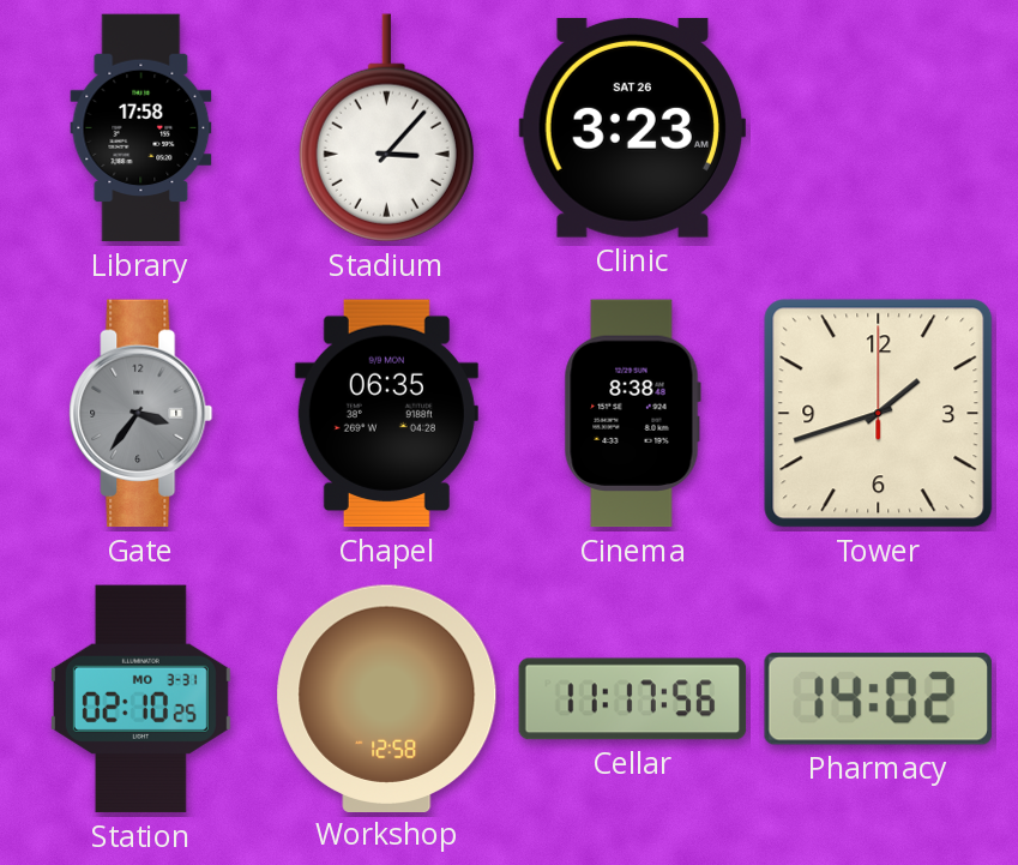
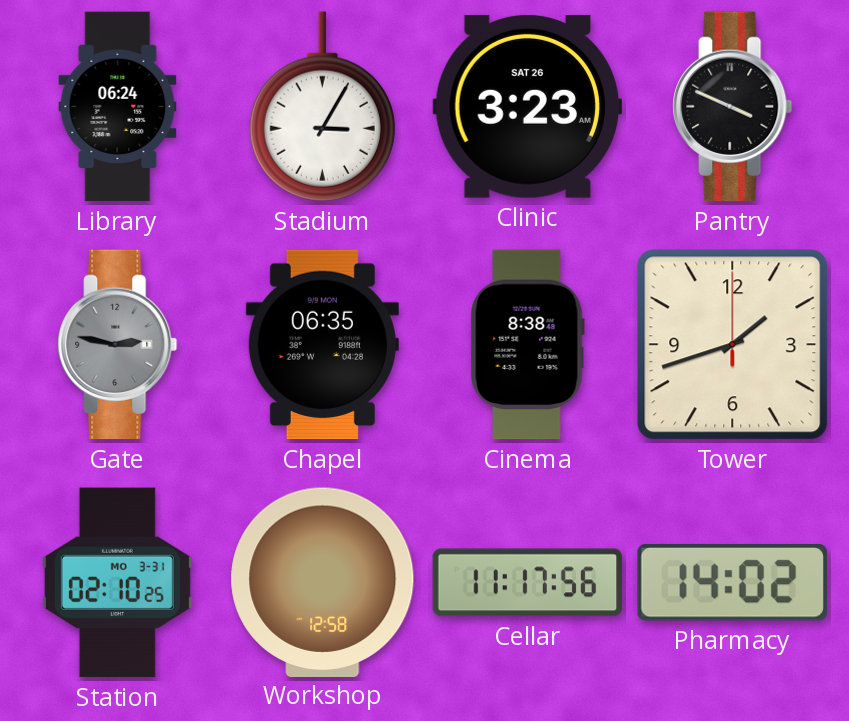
Library: 17:58 -> 06:24 (118, 107)
Stadium: 3:07 -> 3:05 (322, 107)
Pantry: none -> 3:49 (733, 107)
Gate: 3:36 -> 2:47 (118, 345)
